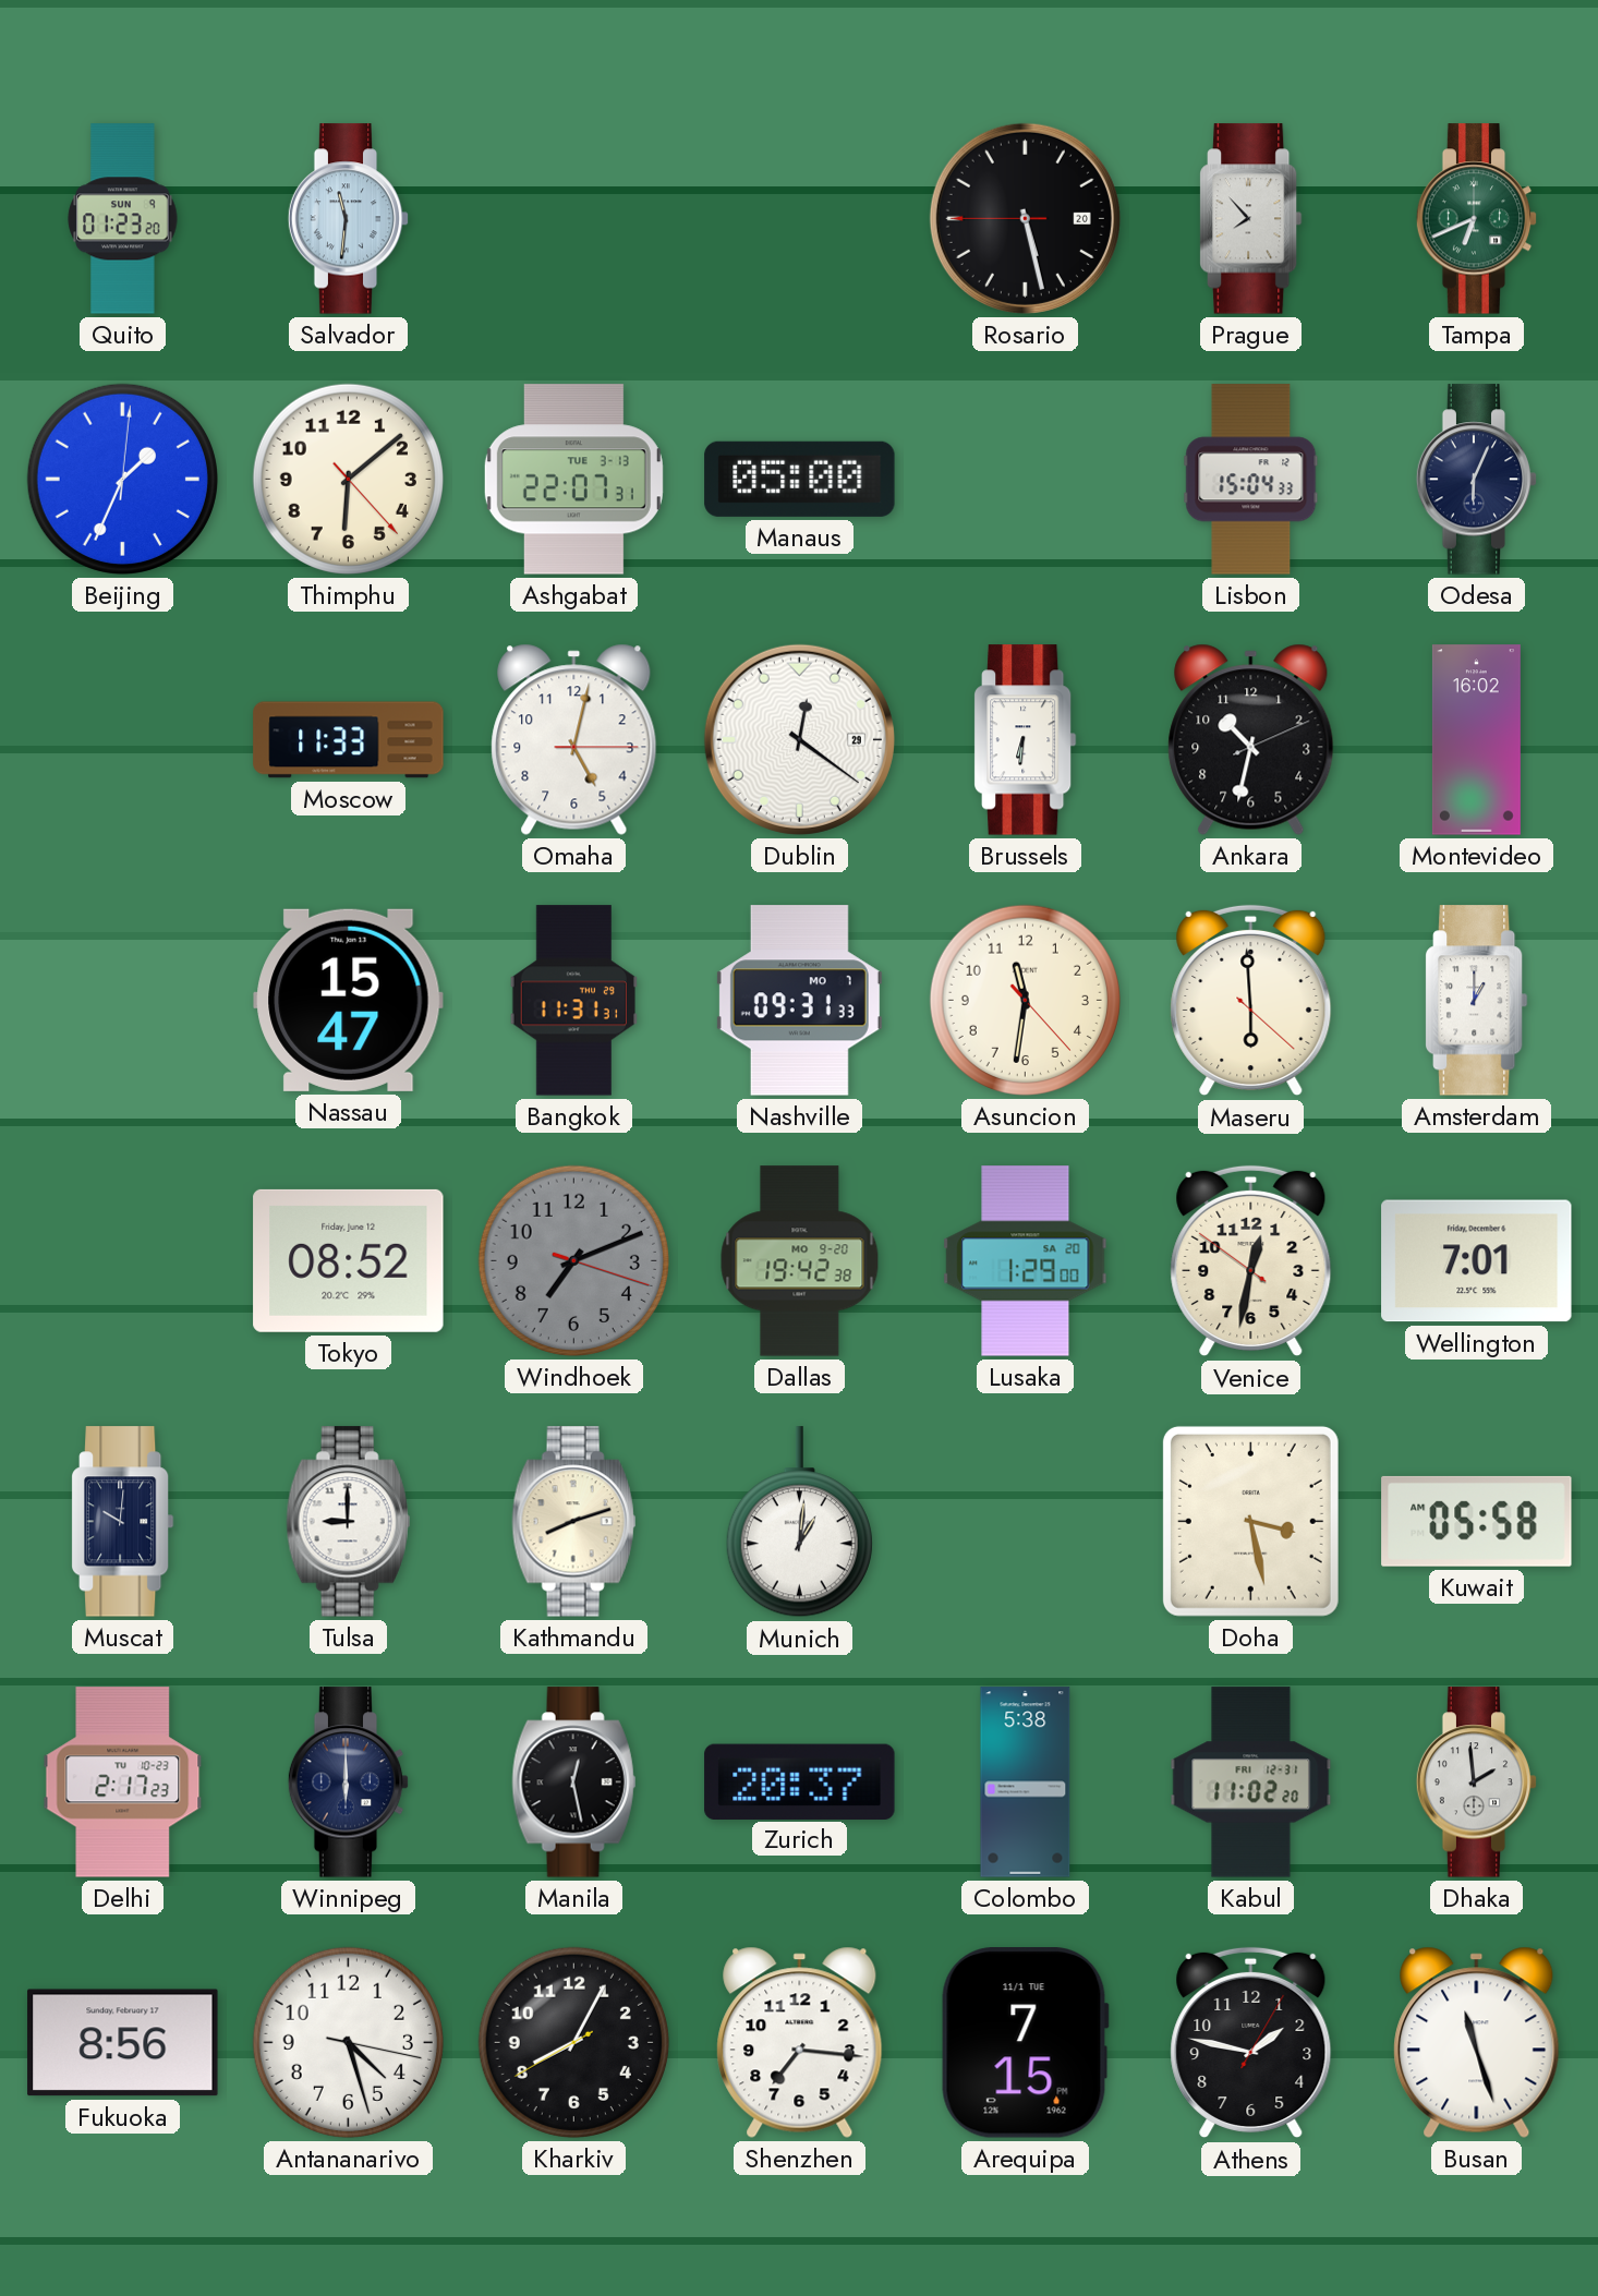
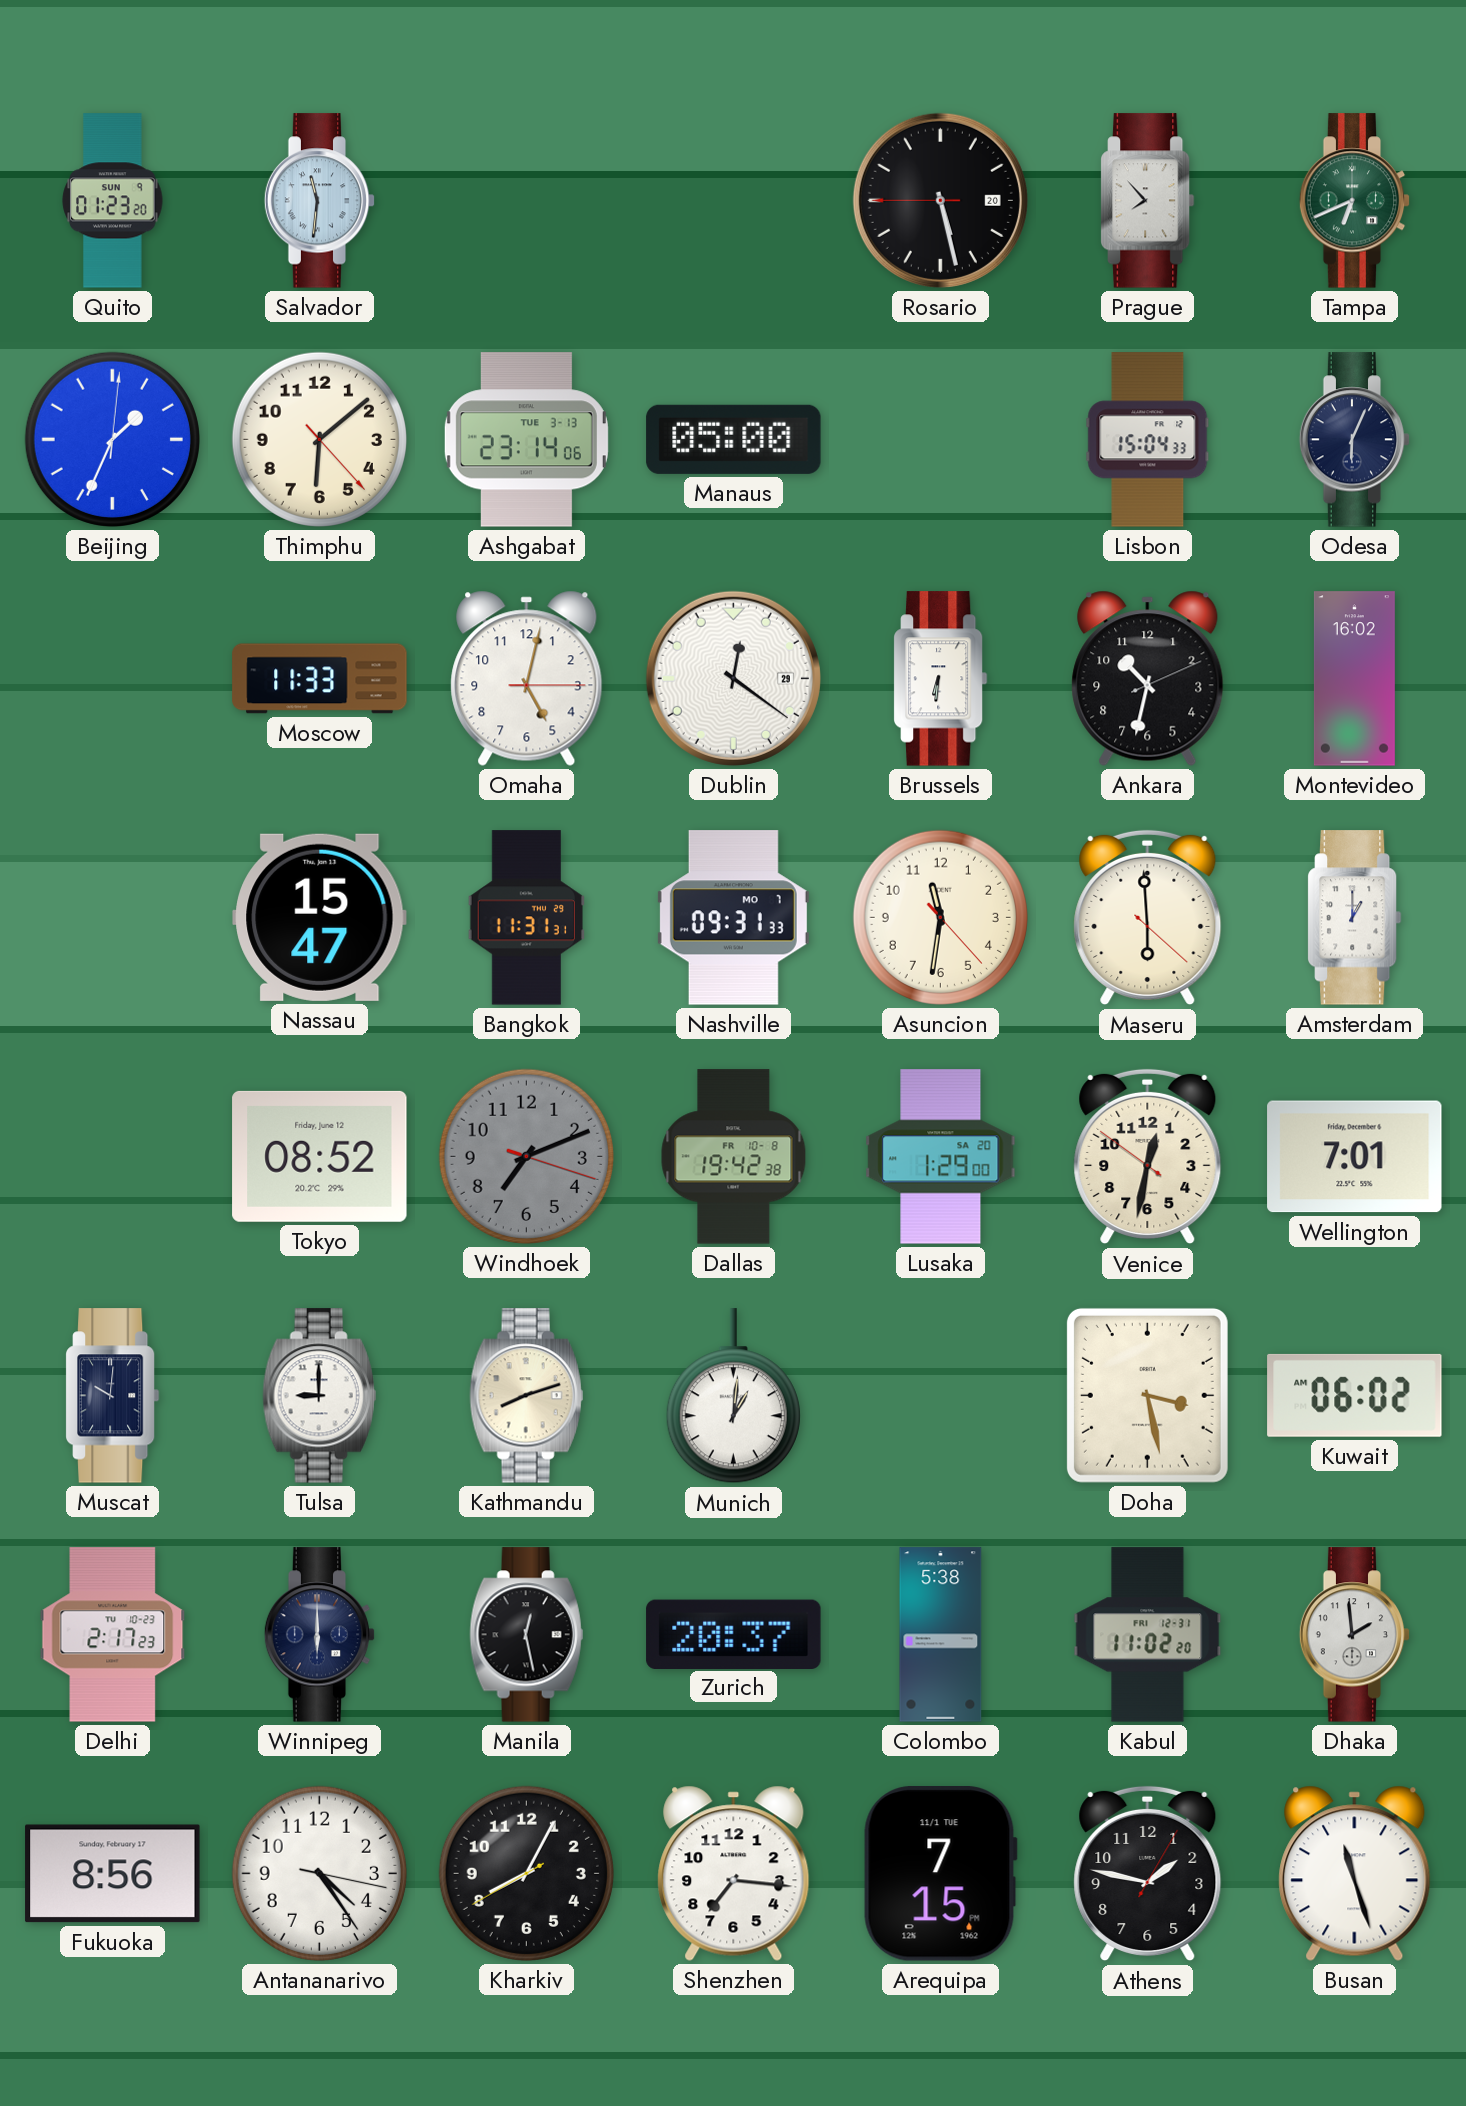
Ashgabat: 22:07 -> 23:14 (526, 440)
Dallas date: MO 9-20 -> FR 10-8 (734, 1157)
Kuwait: 05:58 -> 06:02 (1355, 1395)
Antananarivo: 4:27 -> 4:24 (319, 1873)
